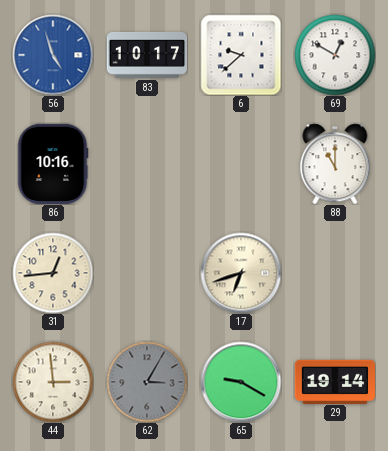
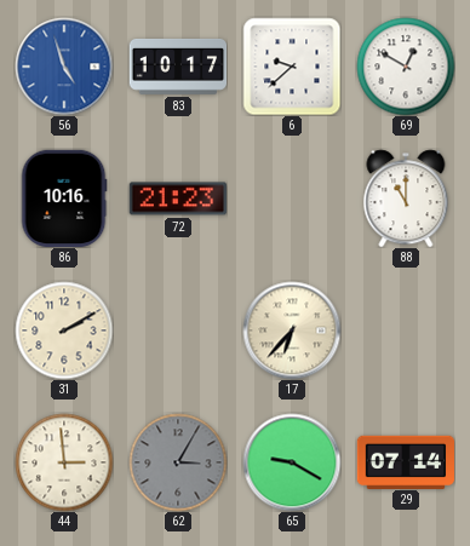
72: none -> 21:23 (177, 199)
31: 12:44 -> 2:10 (64, 331)
17: 6:42 -> 6:37 (292, 331)
29: 19:14 -> 07:14 (406, 461)
